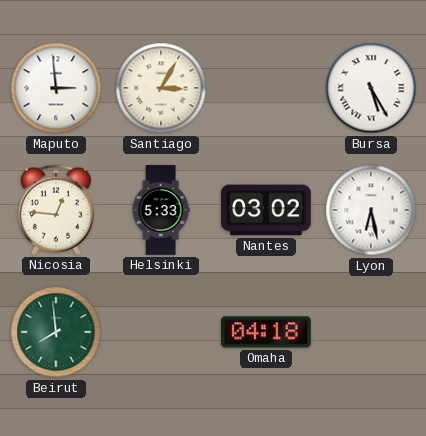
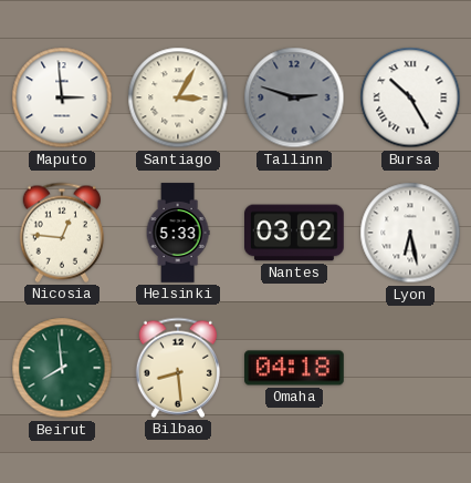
Tallinn: none -> 2:48 (294, 97)
Bursa: 5:25 -> 10:25 (410, 97)
Bilbao: none -> 8:29 (177, 368)
